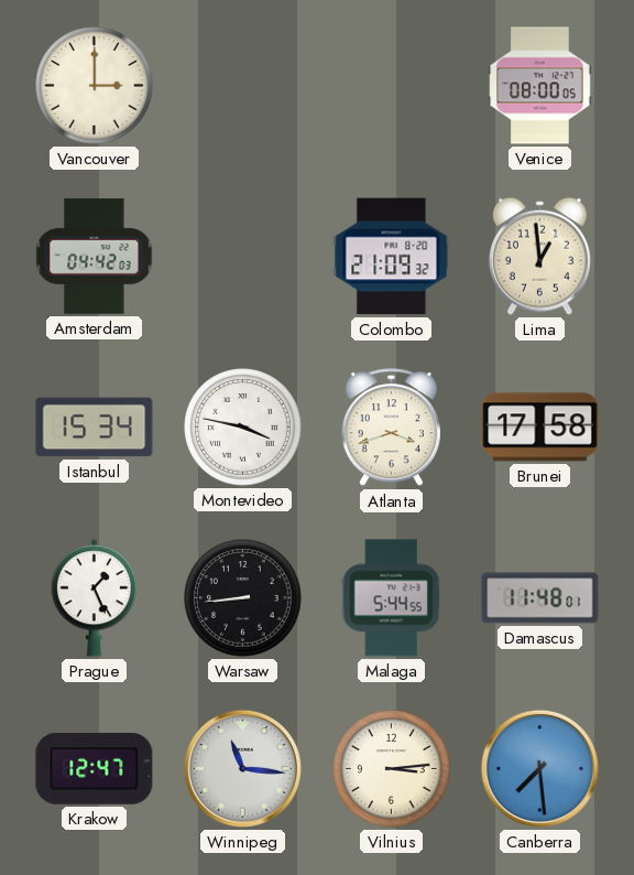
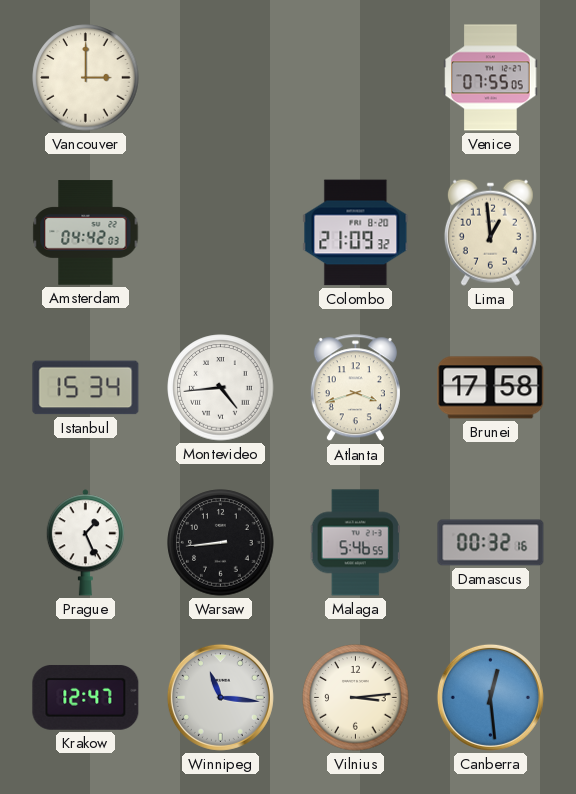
Venice: 08:00 -> 07:55 (491, 78)
Montevideo: 3:47 -> 4:44 (221, 388)
Malaga: 5:44 -> 5:46 (355, 543)
Damascus: 11:48 -> 00:32 (491, 543)
Canberra: 7:29 -> 12:29 (490, 697)
